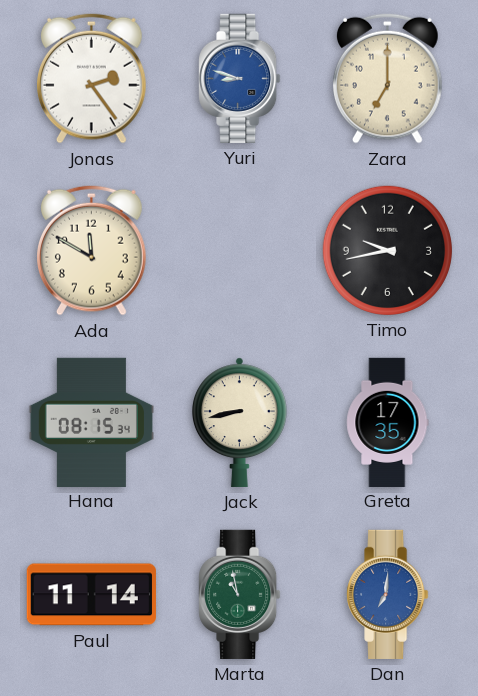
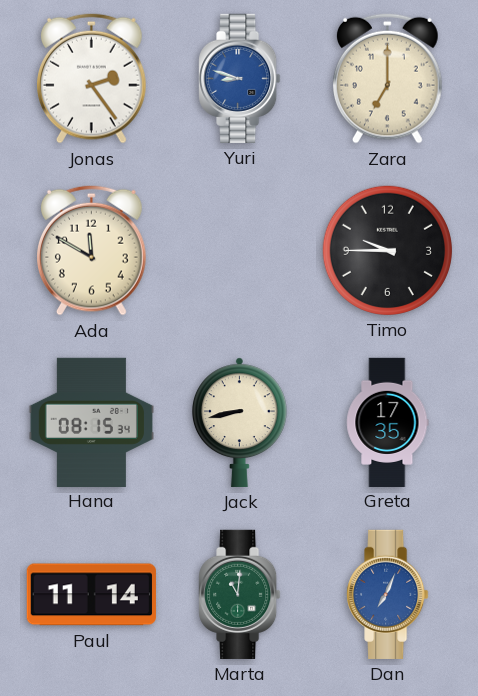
Timo: 9:43 -> 9:45 (387, 250)
Marta: 10:58 -> 11:01 (240, 594)
Dan: 7:01 -> 7:04 (388, 594)
